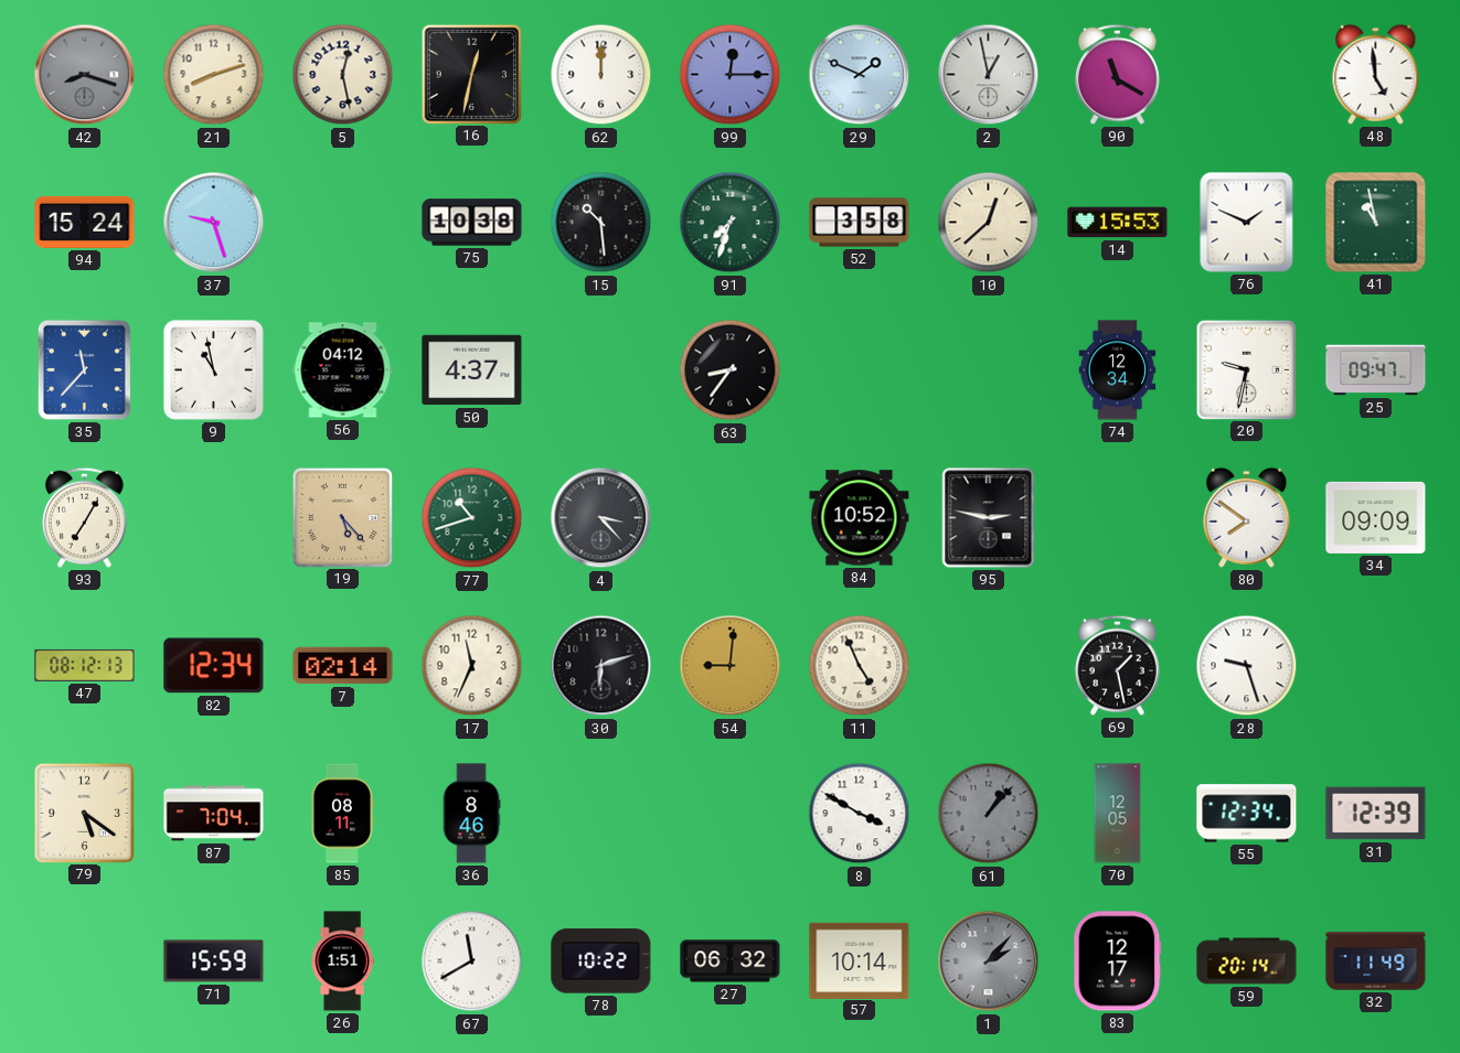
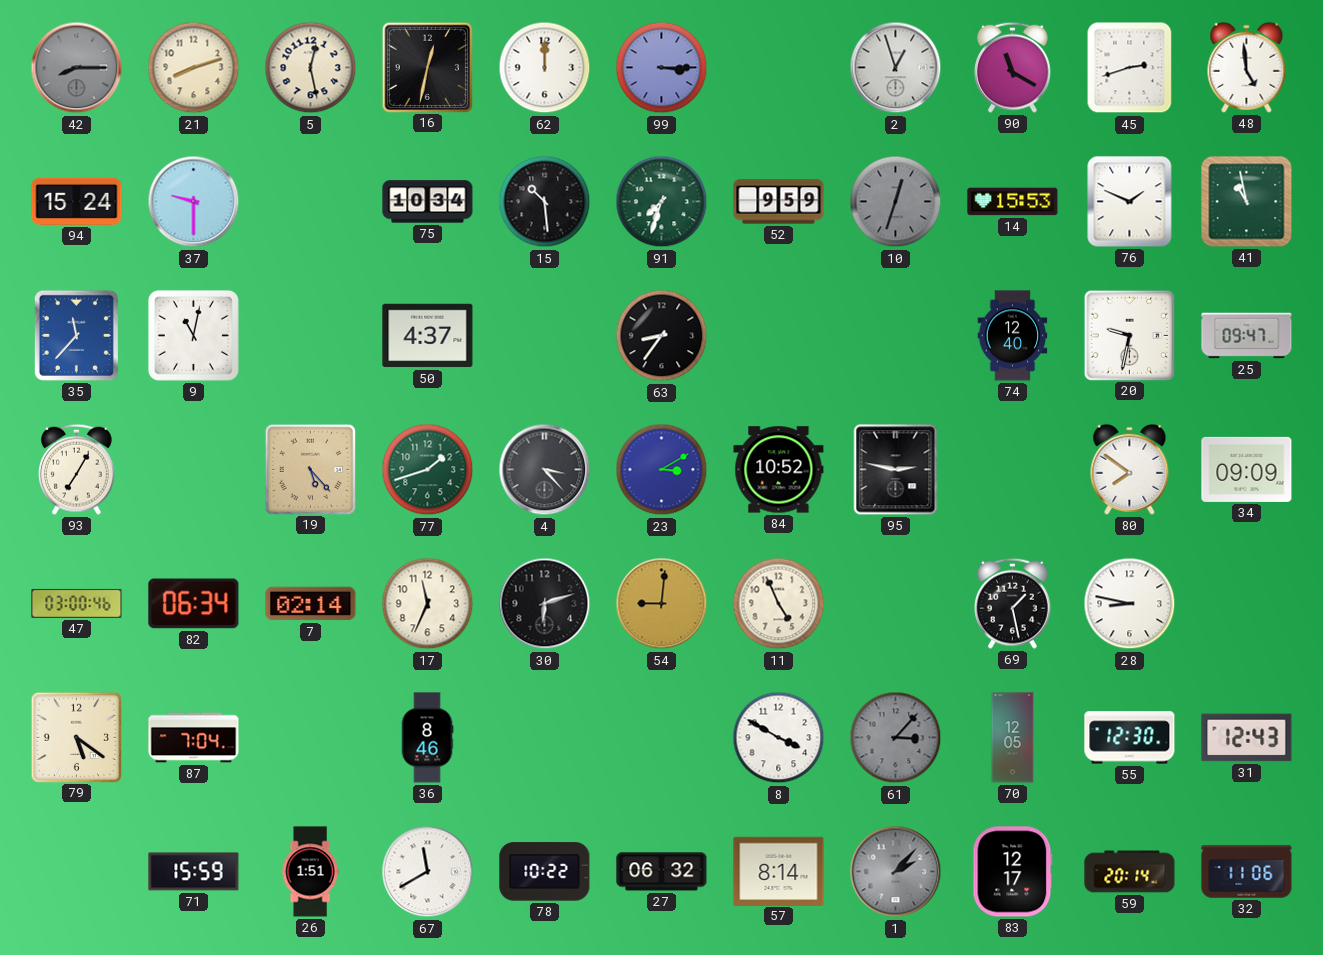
42: 8:18 -> 8:15 (77, 68)
99: 12:15 -> 3:15 (662, 68)
29: 1:49 -> none (860, 75)
2: 12:58 -> 12:57 (896, 68)
45: none -> 2:42 (1130, 68)
37: 9:27 -> 9:30 (194, 202)
75: 10:38 -> 10:34 (428, 202)
52: 3:58 -> 9:59 (779, 202)
10: 12:38 -> 12:33 (896, 202)
10 dial: cream -> grey (896, 202)
9: 10:58 -> 11:02 (193, 335)
56: 04:12 -> none (343, 370)
74: 12:34 -> 12:40 (1013, 336)
77: 10:42 -> 1:42 (428, 470)
23: none -> 3:10 (662, 470)
47: 08:12 -> 03:00 (77, 603)
82: 12:34 -> 06:34 (194, 604)
28: 9:27 -> 8:47 (1130, 604)
85: 08:11 -> none (342, 814)
61: 1:07 -> 3:07 (896, 738)
55: 12:34 -> 12:30 (1130, 738)
31: 12:39 -> 12:43 (1247, 738)
57: 10:14 -> 8:14 (779, 871)
32: 11:49 -> 11:06 (1247, 872)
